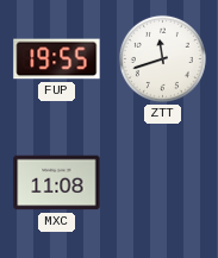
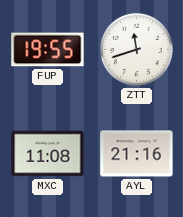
AYL: none -> 21:16 (137, 154)
